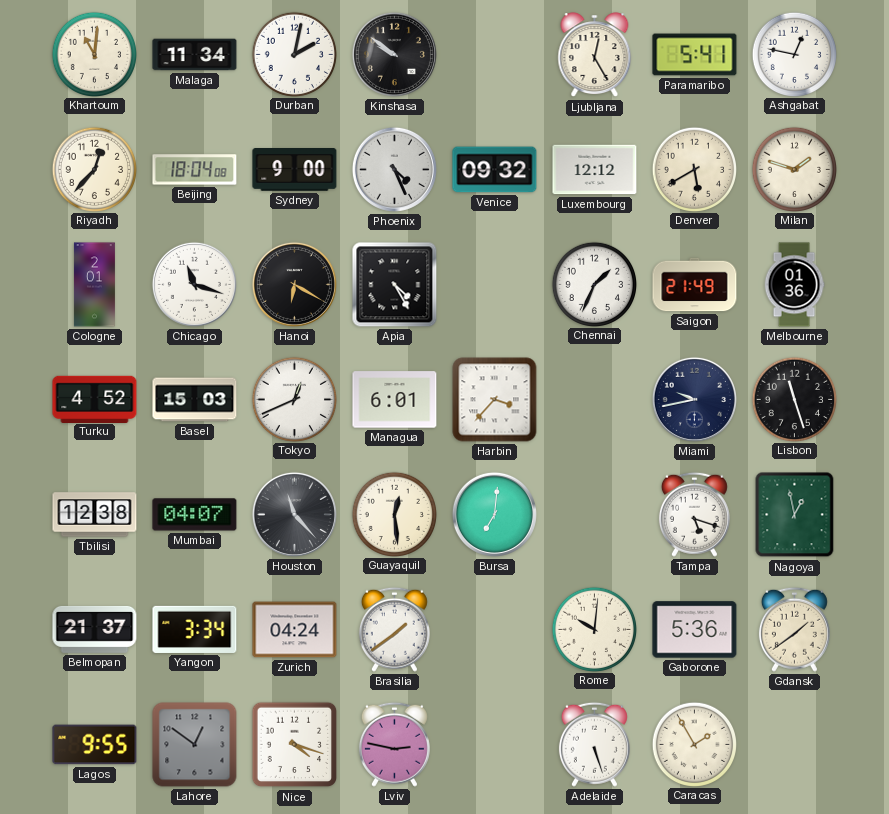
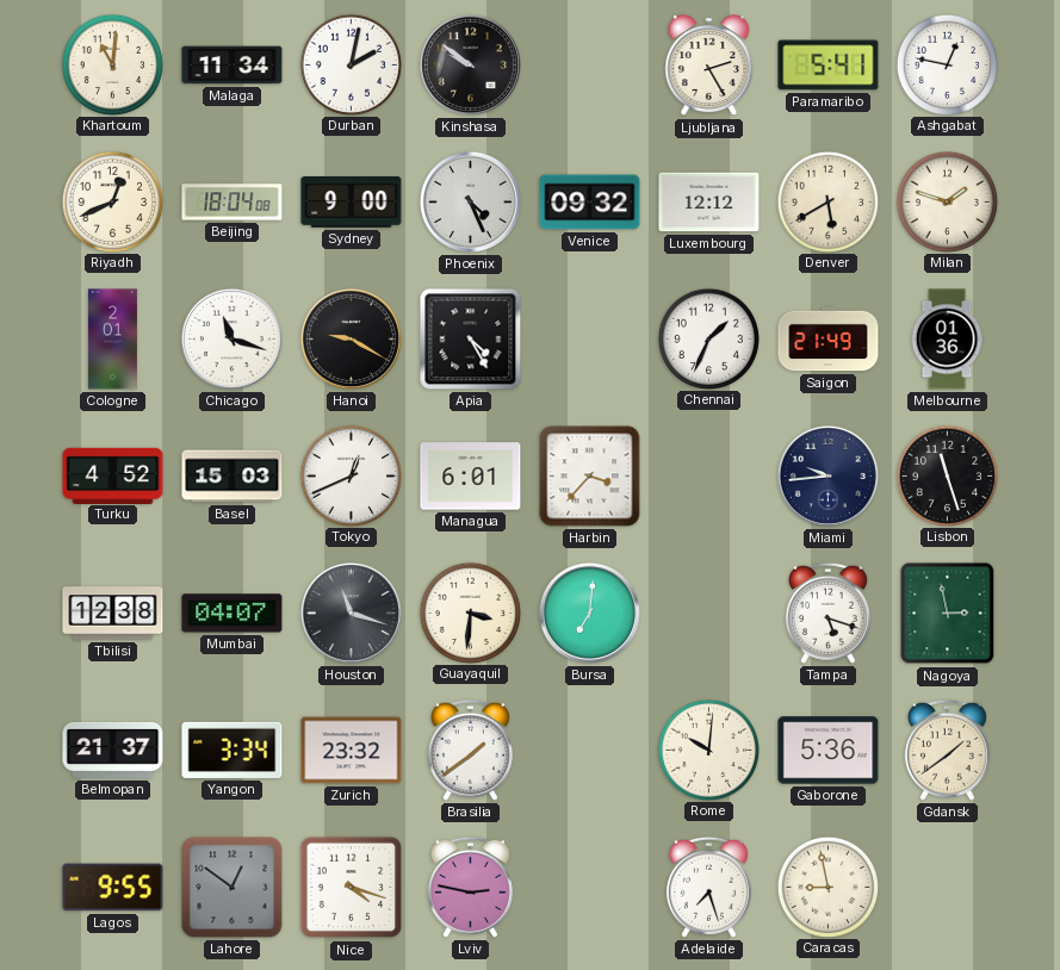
Ljubljana: 12:25 -> 2:25 (709, 66)
Riyadh: 12:37 -> 12:41 (112, 201)
Hanoi: 6:20 -> 9:20 (351, 338)
Miami: 9:43 -> 9:44 (827, 475)
Houston: 11:23 -> 11:18 (351, 613)
Guayaquil: 12:29 -> 3:31 (470, 613)
Nagoya: 12:58 -> 2:58 (948, 614)
Zurich: 04:24 -> 23:32 (352, 751)
Adelaide: 5:27 -> 7:27 (708, 887)
Caracas: 1:55 -> 8:58 (827, 887)
